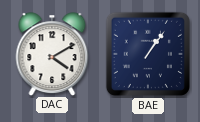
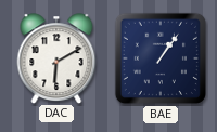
DAC: 4:10 -> 6:10 (56, 58)
